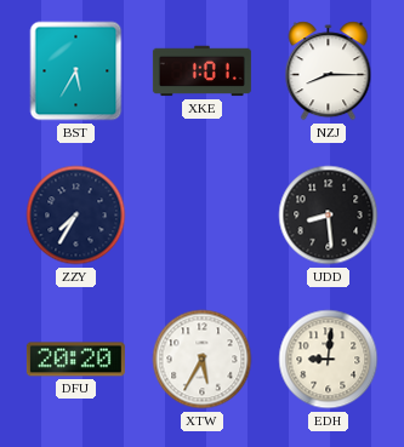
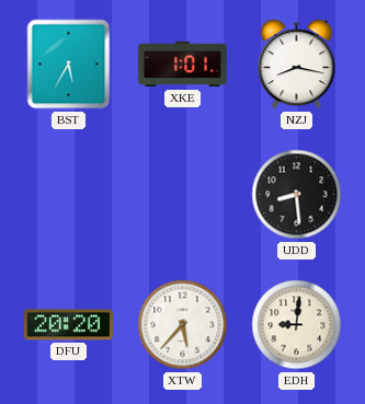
NZJ: 8:15 -> 8:17 (297, 65)
ZZY: 7:35 -> none (76, 216)
XTW: 5:35 -> 5:37 (183, 325)
